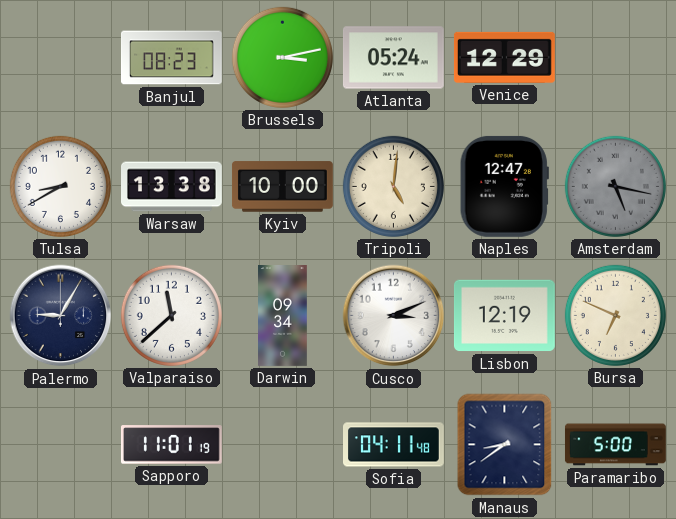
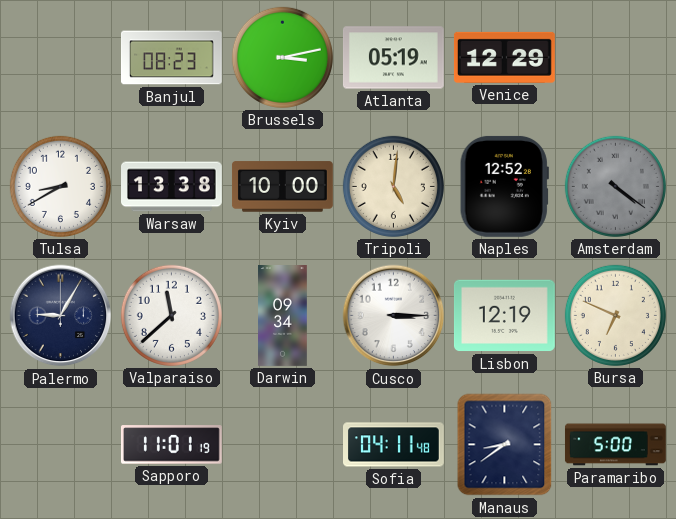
Atlanta: 05:24 -> 05:19 (393, 58)
Naples: 12:47 -> 12:52 (504, 186)
Amsterdam: 5:17 -> 4:21 (615, 186)
Cusco: 3:11 -> 3:15 (394, 316)
